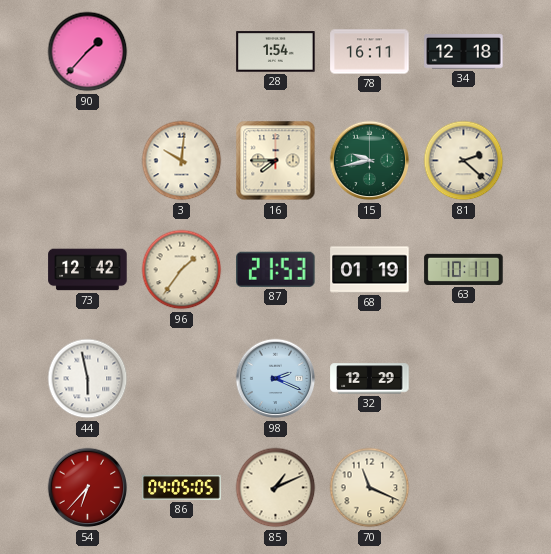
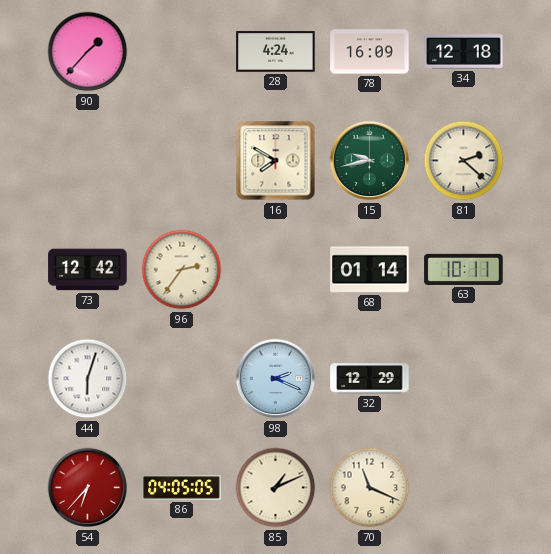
28: 1:54 -> 4:24 (276, 52)
78: 16:11 -> 16:09 (370, 52)
3: 10:01 -> none (182, 161)
16: 7:45 -> 7:50 (276, 161)
96: 1:36 -> 2:36 (182, 270)
87: 21:53 -> none (276, 269)
68: 01:19 -> 01:14 (370, 270)
44: 5:58 -> 6:03 (88, 379)
